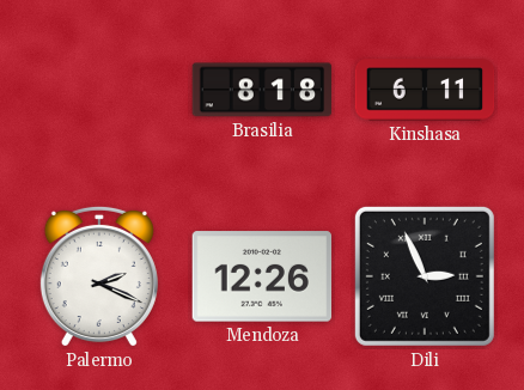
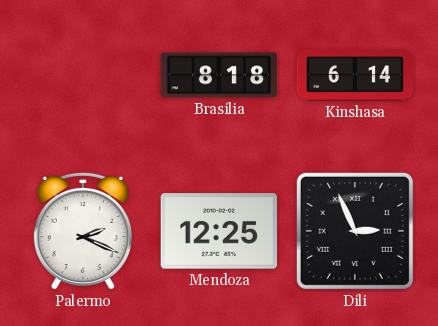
Kinshasa: 6:11 -> 6:14 (355, 75)
Mendoza: 12:26 -> 12:25 (219, 231)
